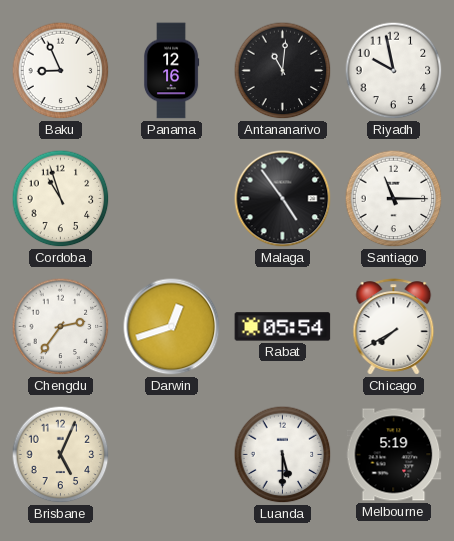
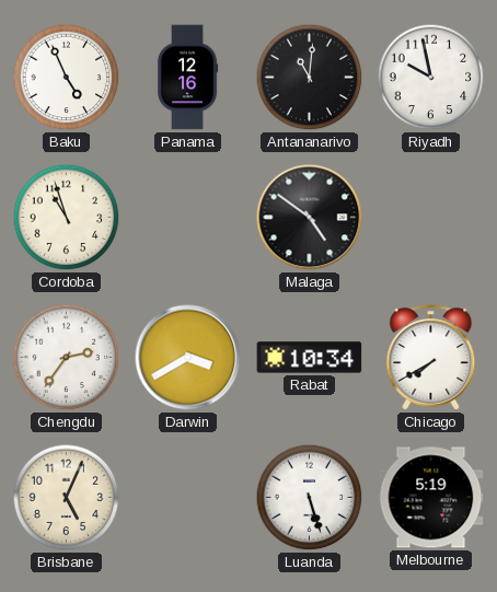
Baku: 8:56 -> 4:56 (67, 78)
Malaga: 4:54 -> 4:51 (310, 218)
Santiago: 11:15 -> none (394, 199)
Darwin: 12:42 -> 3:40 (188, 358)
Rabat: 05:54 -> 10:34 (310, 358)
Luanda: 5:30 -> 5:27 (310, 498)
